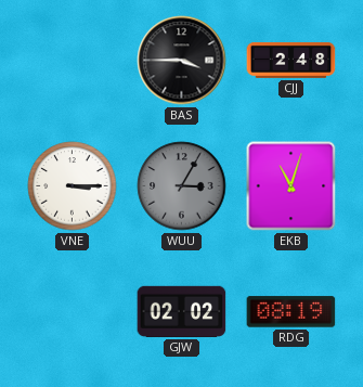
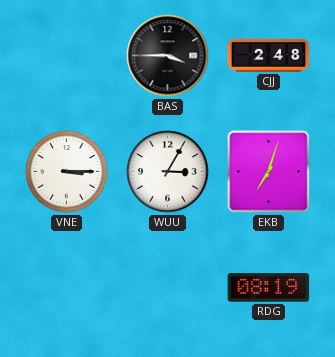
WUU dial: grey -> white (168, 172)
EKB: 11:03 -> 7:03 (269, 172)
GJW: 02:02 -> none (182, 311)
